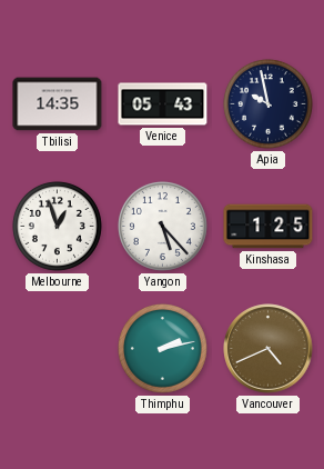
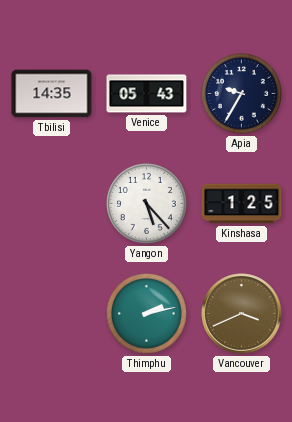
Apia: 9:58 -> 9:35 (241, 93)
Melbourne: 12:57 -> none (57, 226)
Vancouver: 4:41 -> 3:41 (242, 314)
